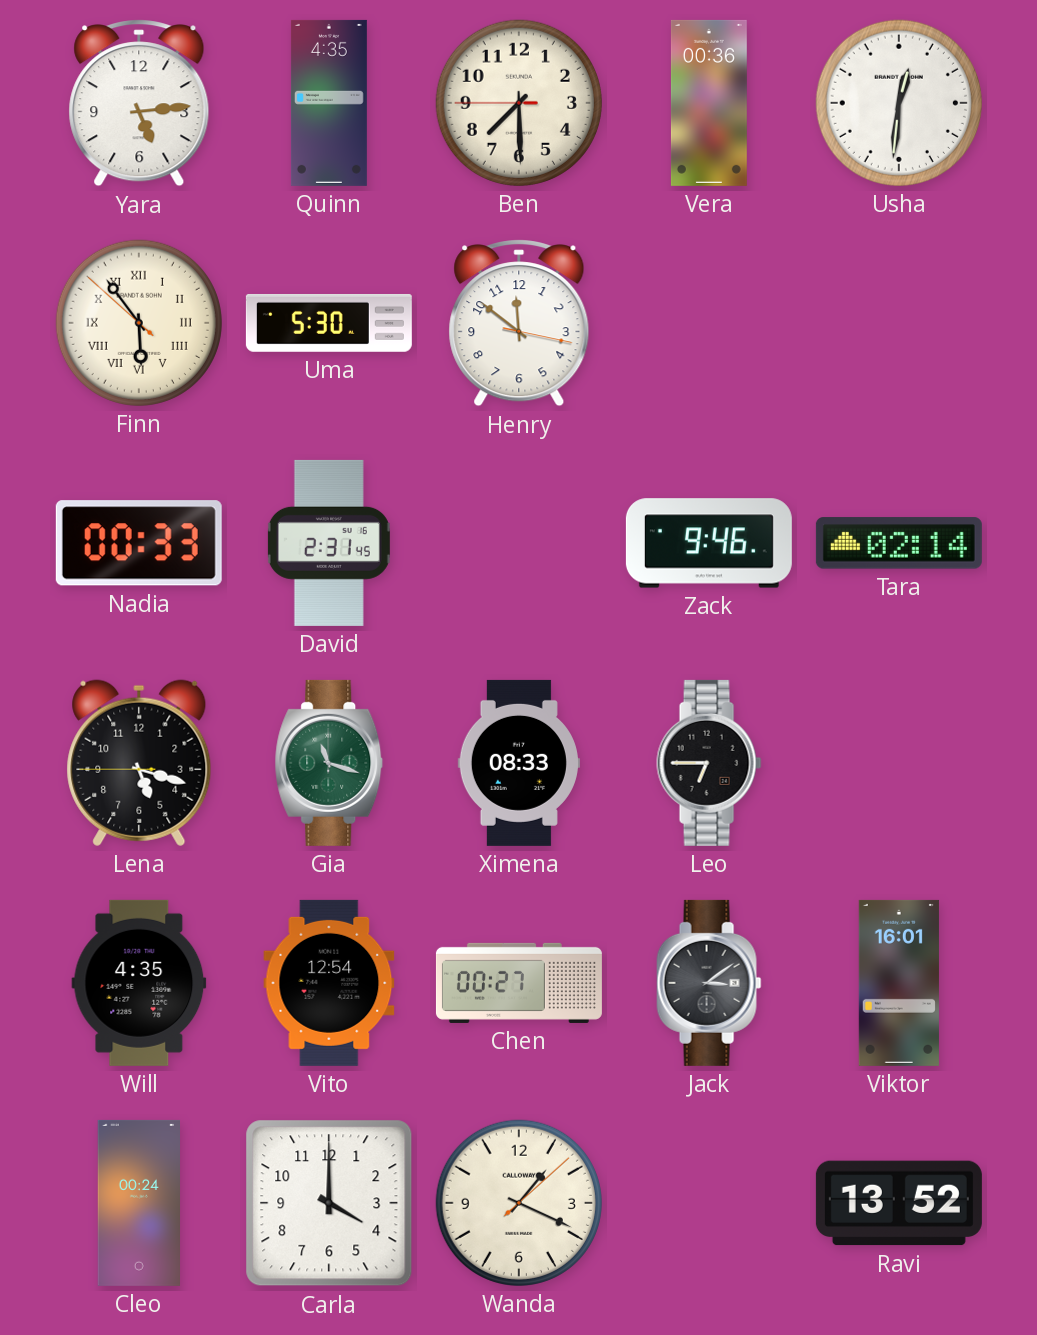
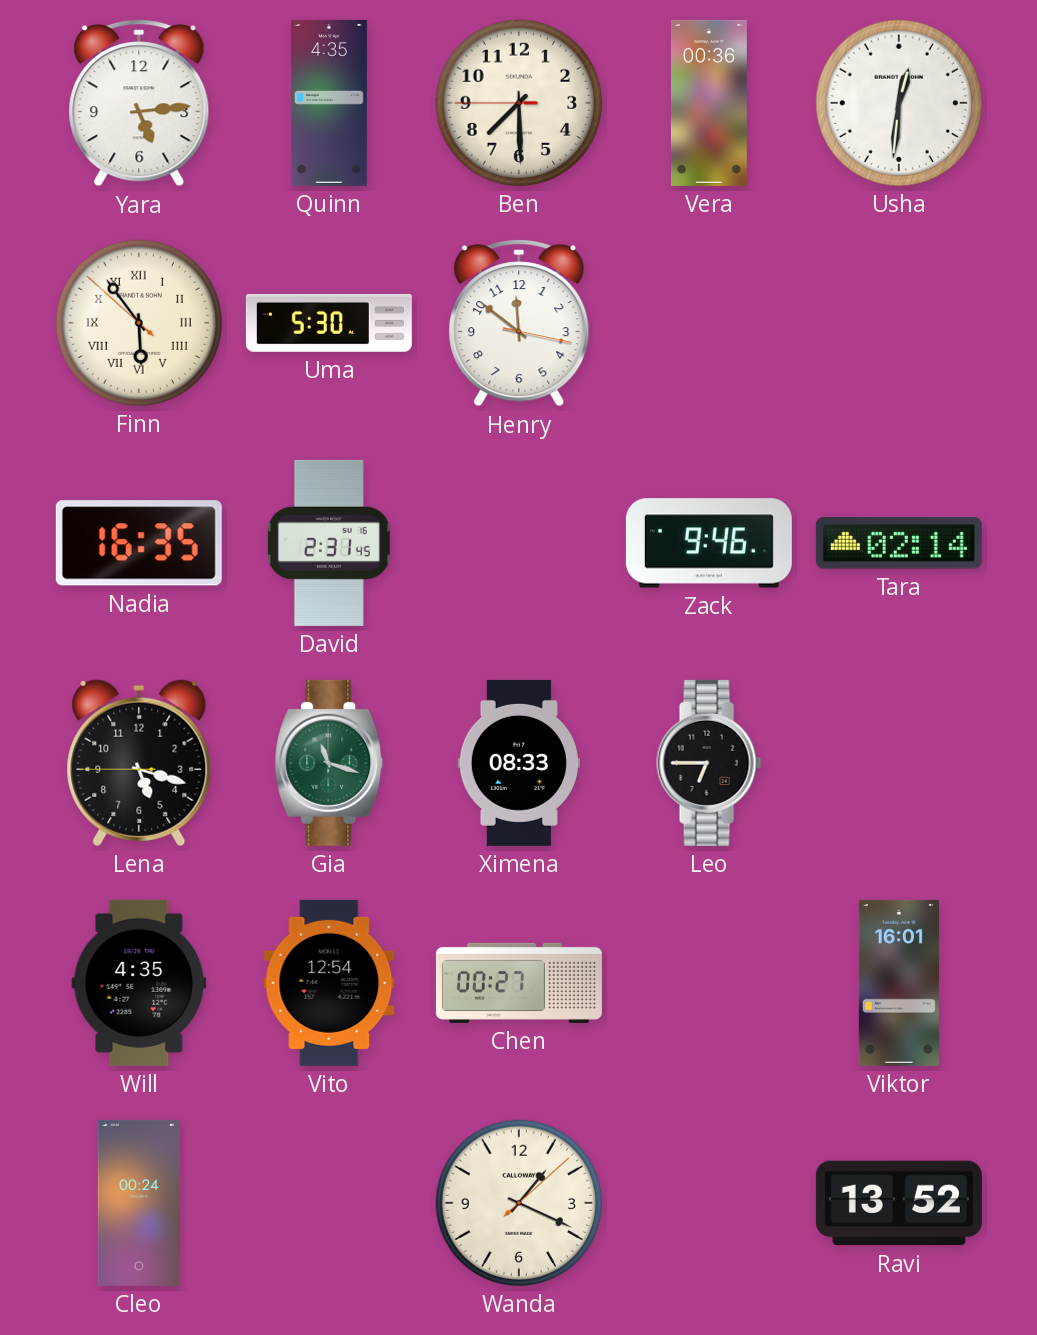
Nadia: 00:33 -> 16:35 (139, 543)
Jack: 3:09 -> none (709, 983)
Carla: 4:00 -> none (329, 1203)
